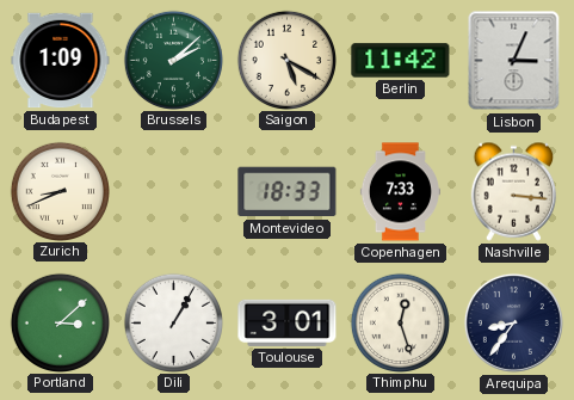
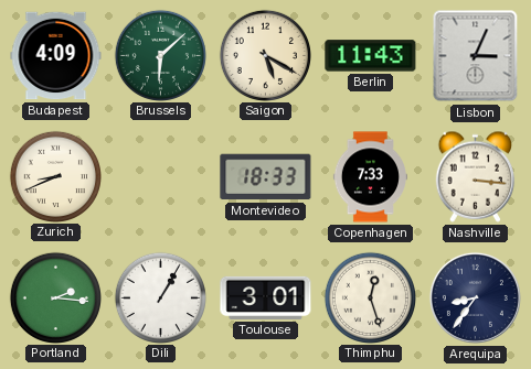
Budapest: 1:09 -> 4:09 (56, 56)
Brussels: 2:08 -> 6:08 (160, 55)
Berlin: 11:42 -> 11:43 (371, 56)
Portland: 3:08 -> 2:16 (55, 297)
